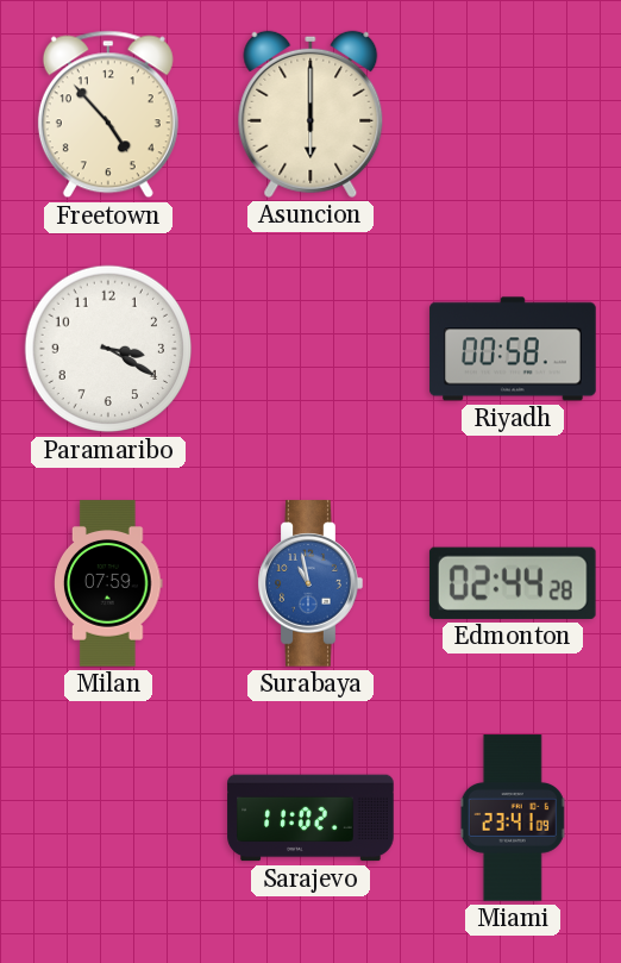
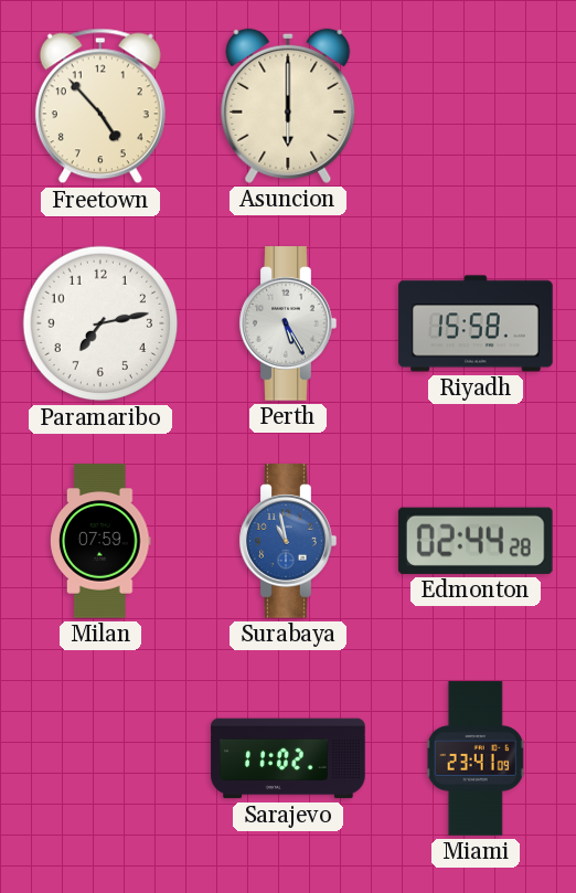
Paramaribo: 3:20 -> 7:13 (100, 323)
Perth: none -> 5:25 (288, 323)
Riyadh: 00:58 -> 15:58 (476, 323)
